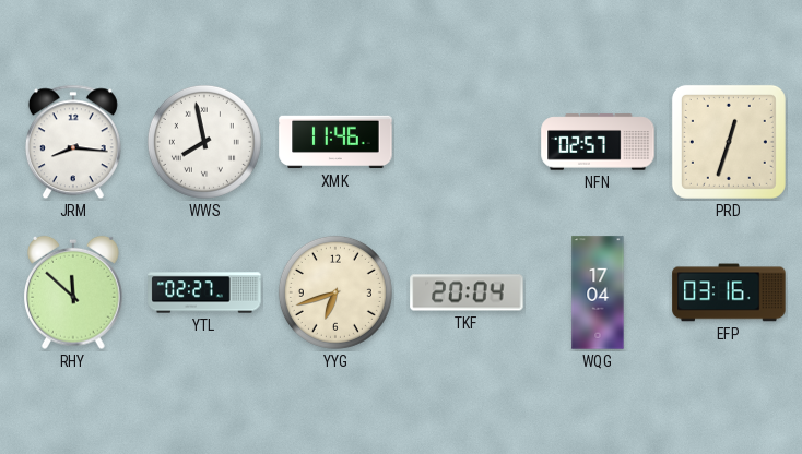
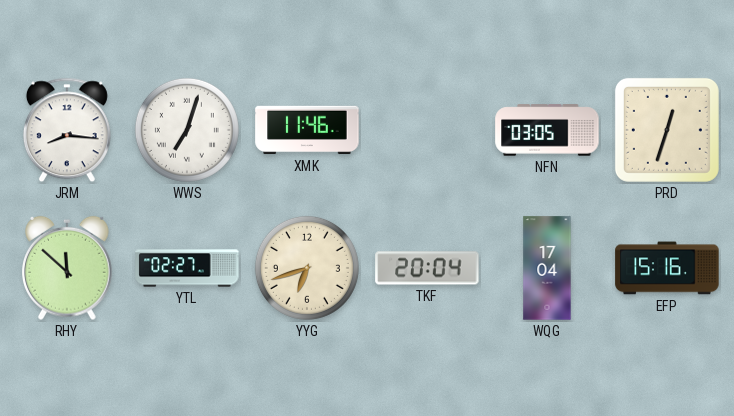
WWS: 7:58 -> 7:03 (187, 130)
NFN: 02:57 -> 03:05 (547, 130)
EFP: 03:16 -> 15:16 (667, 268)
